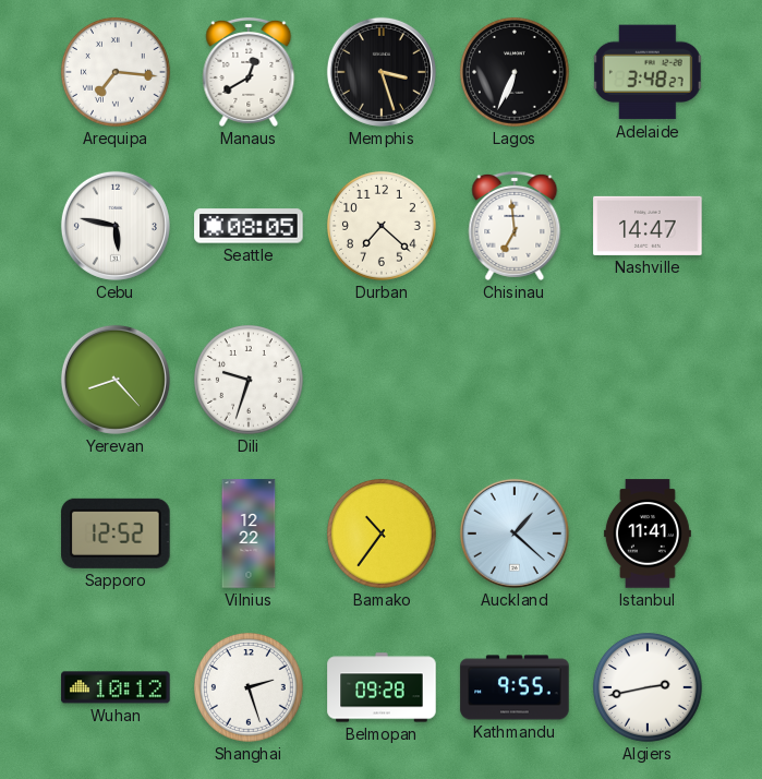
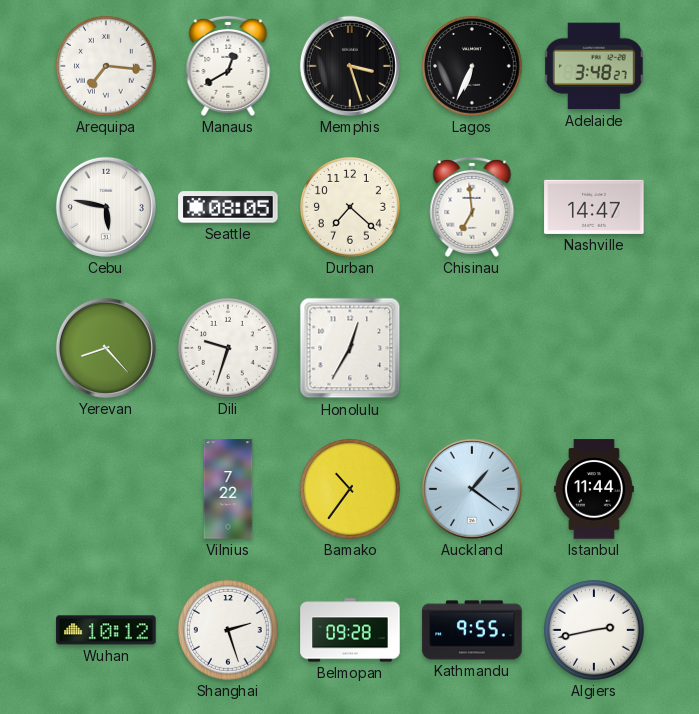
Honolulu: none -> 12:35 (350, 348)
Sapporo: 12:52 -> none (116, 534)
Vilnius: 12:22 -> 7:22 (228, 489)
Auckland: 1:22 -> 1:21 (472, 489)
Istanbul: 11:41 -> 11:44 (594, 489)
